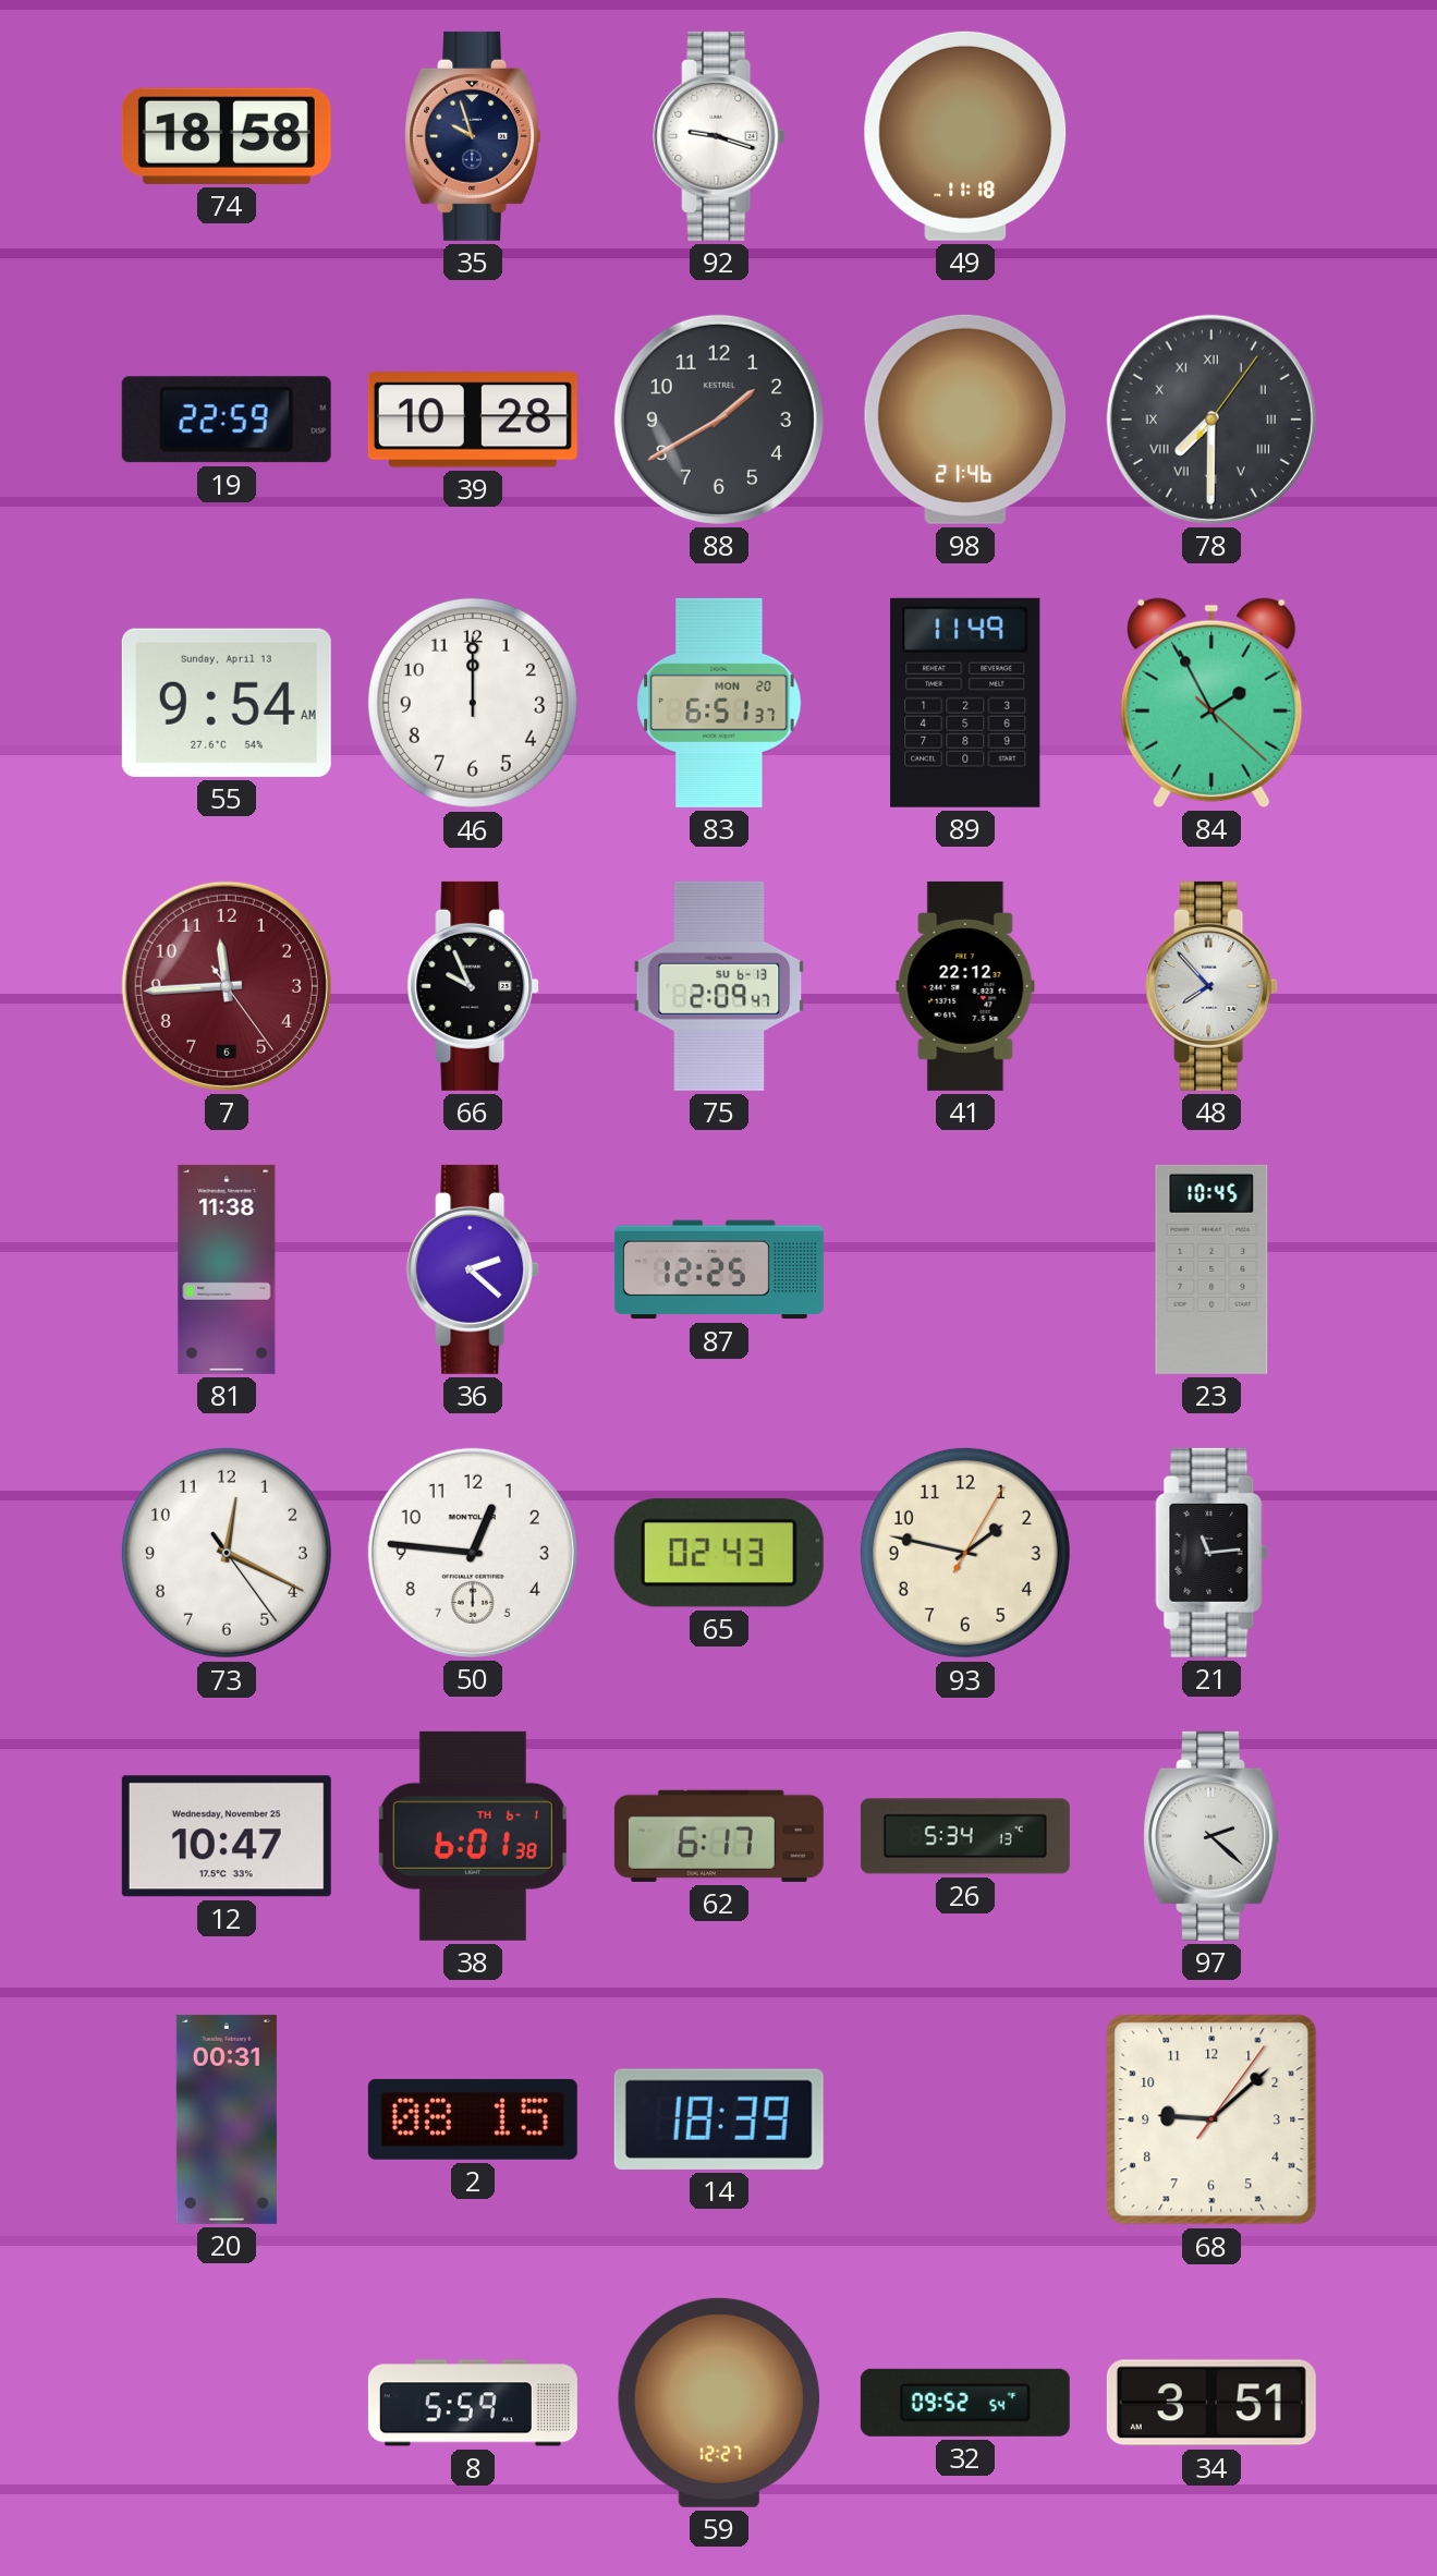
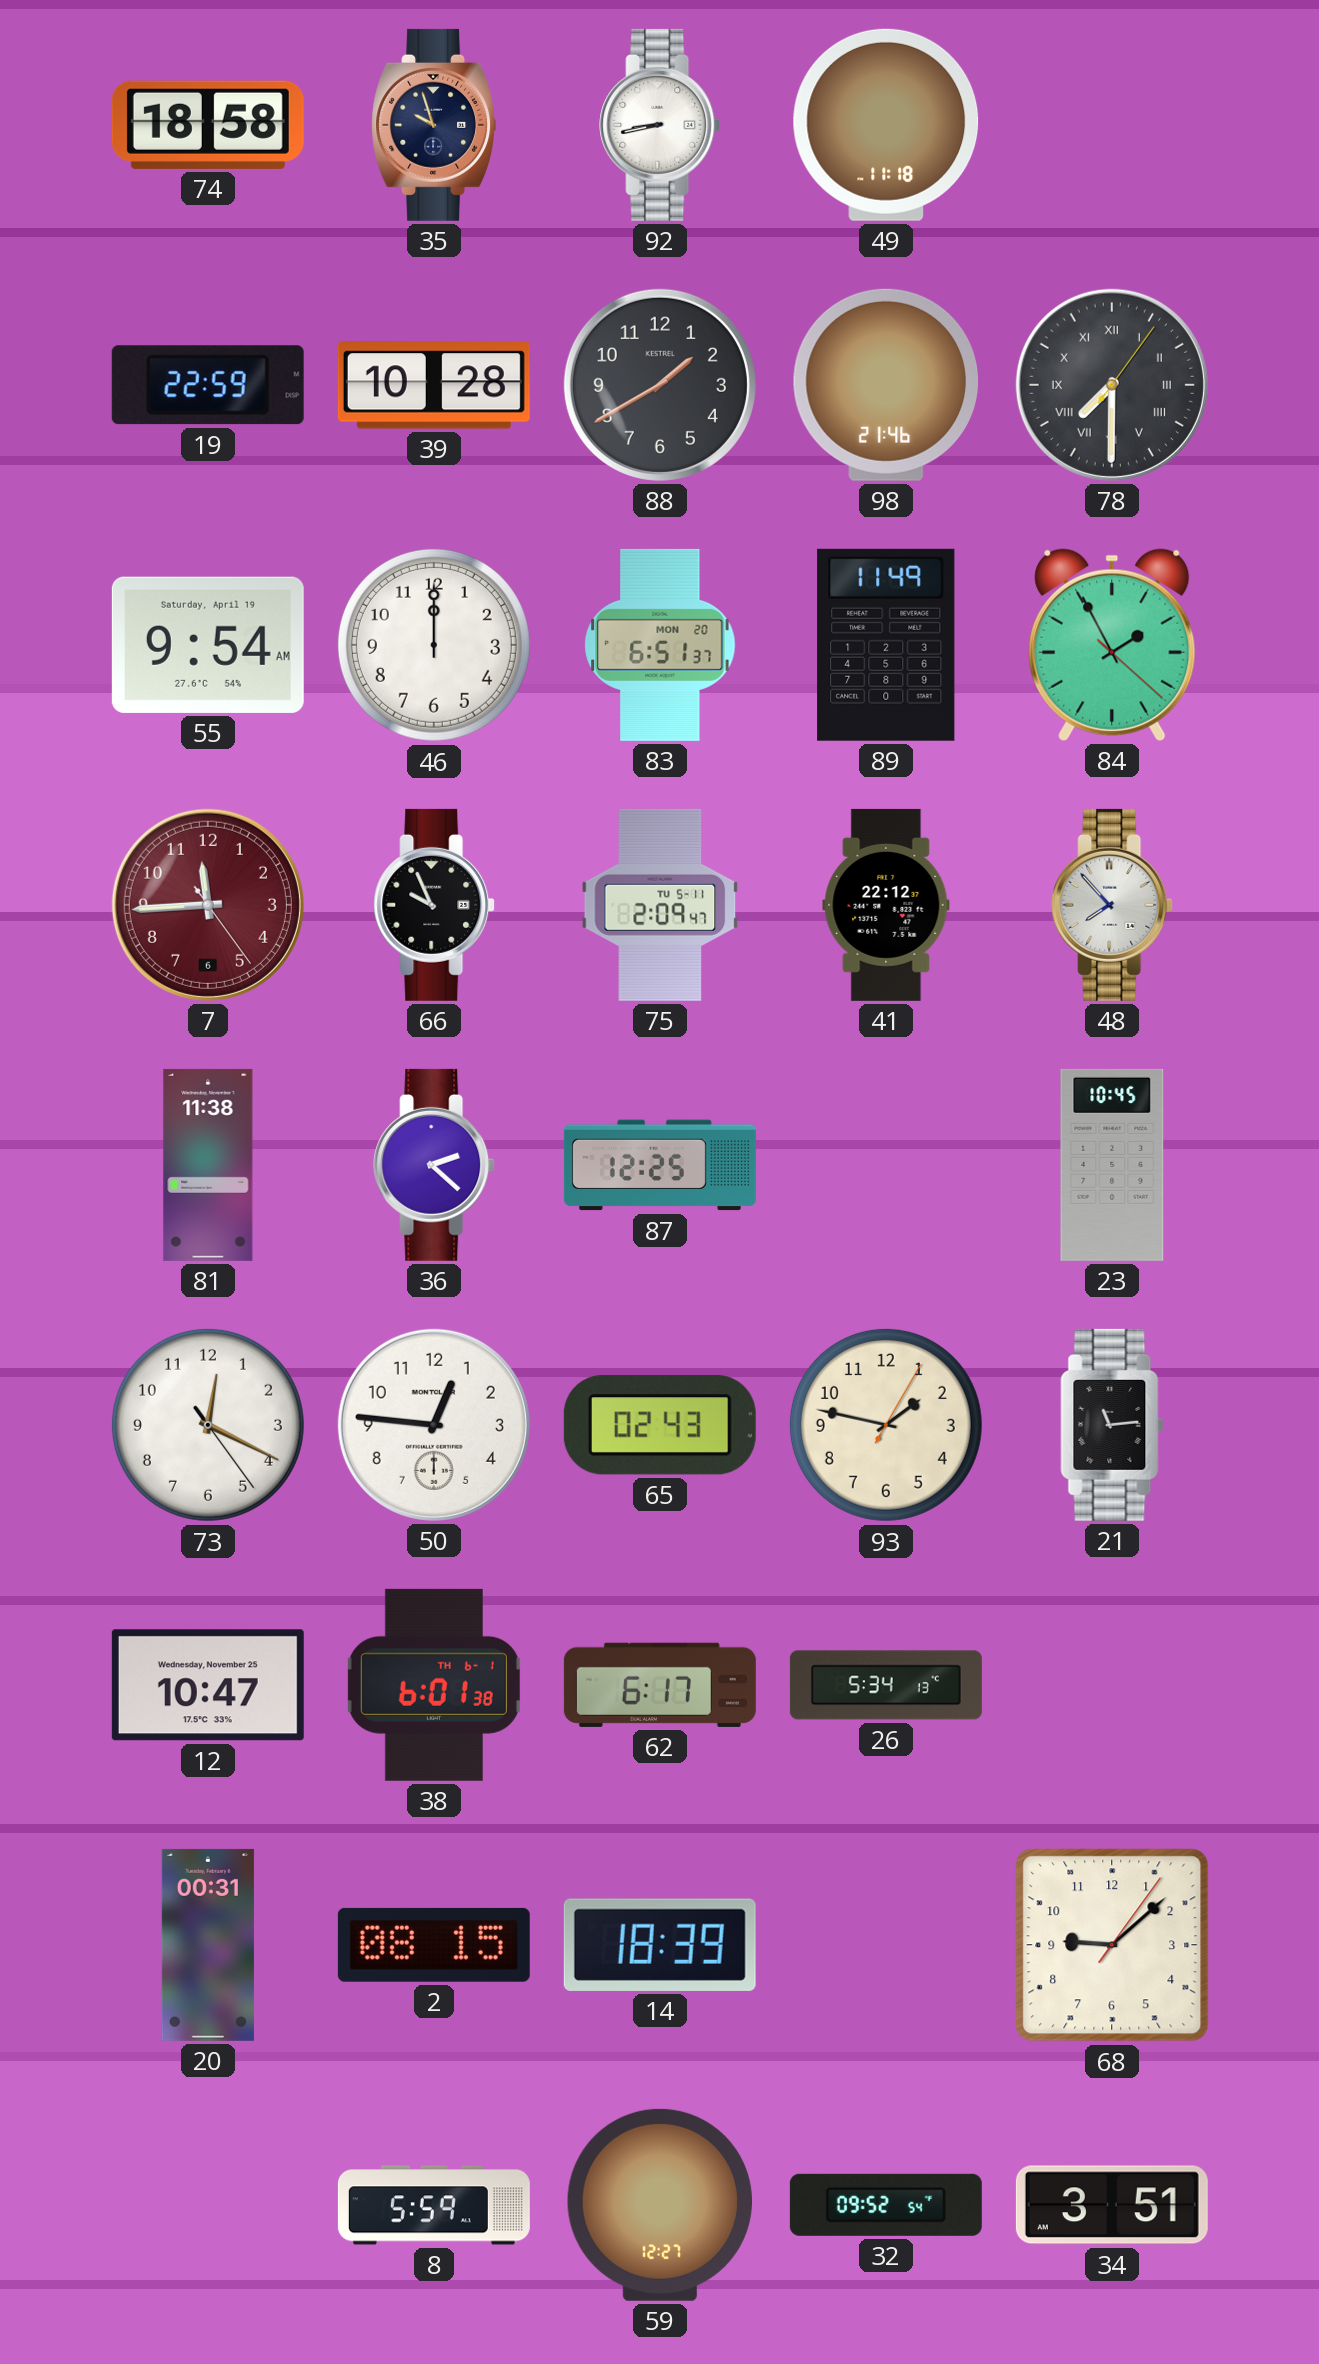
92: 9:18 -> 8:43 (660, 125)
55 date: Sunday, April 13 -> Saturday, April 19 (208, 645)
75 date: SU 6-13 -> TU 5-11 (660, 905)
97: 2:22 -> none (1211, 1836)
